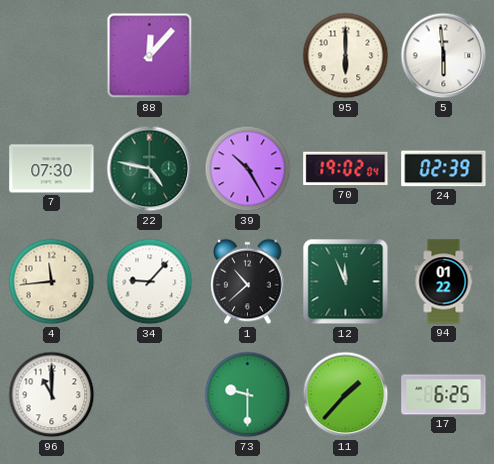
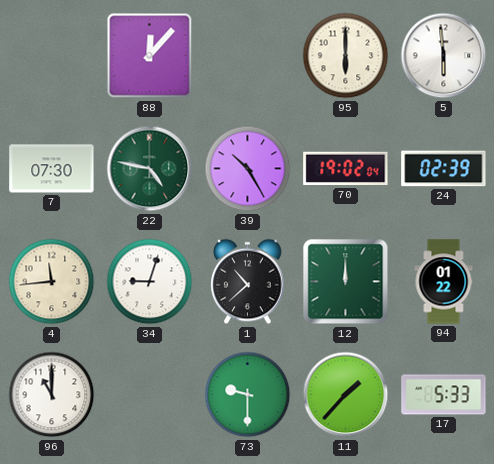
34: 9:07 -> 9:03 (150, 282)
12: 11:56 -> 12:00 (346, 282)
17: 6:25 -> 5:33 (444, 395)
